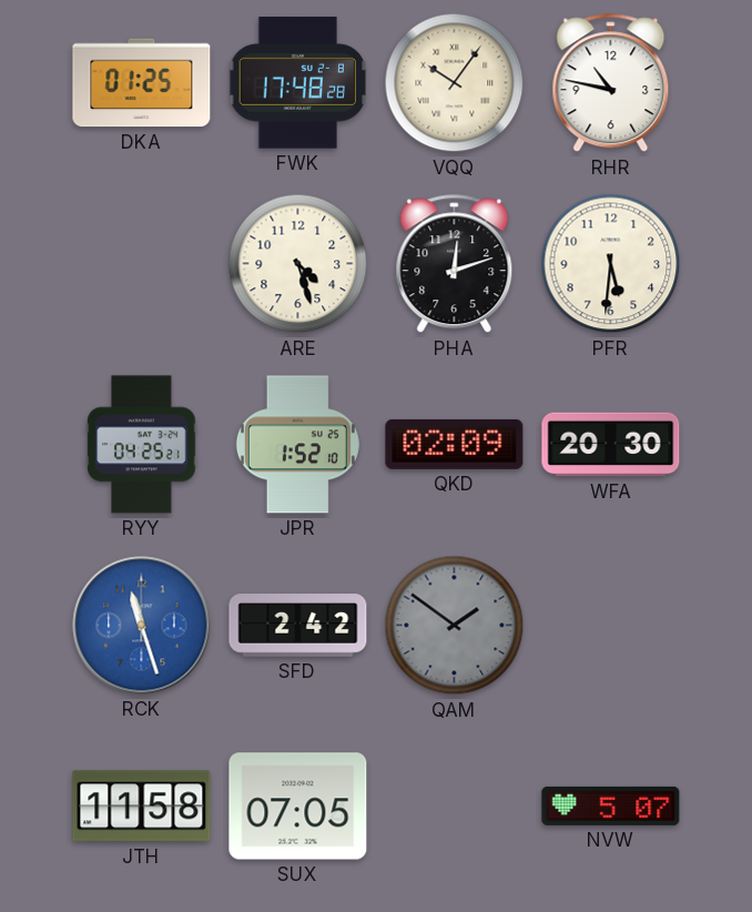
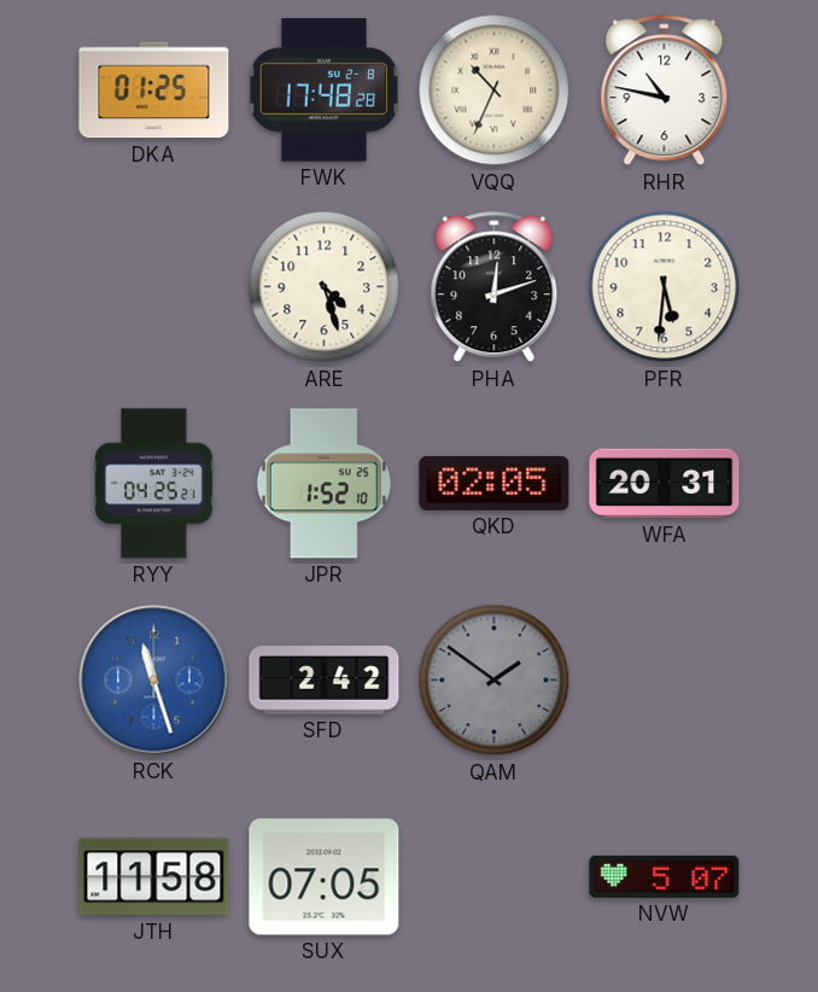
VQQ: 10:06 -> 10:34 (495, 91)
QKD: 02:09 -> 02:05 (495, 483)
WFA: 20:30 -> 20:31 (665, 484)
